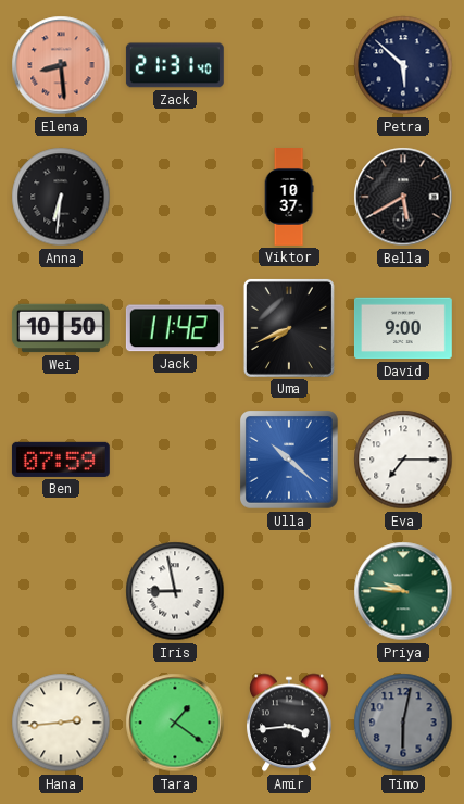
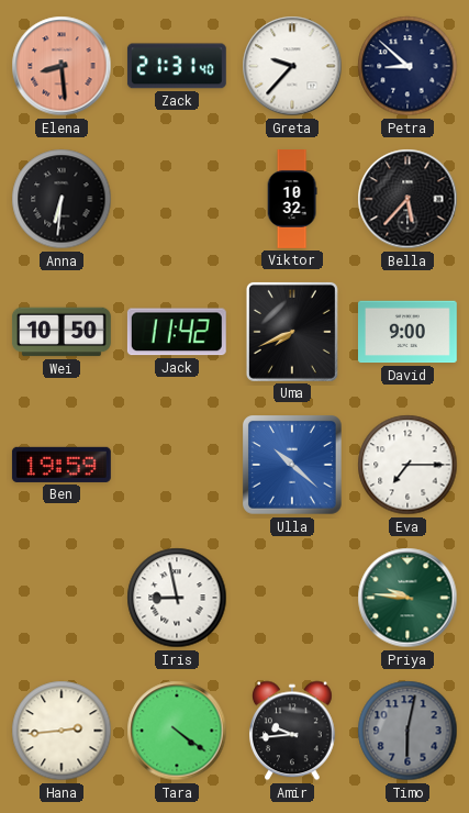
Greta: none -> 9:37 (292, 66)
Petra: 5:52 -> 8:52 (407, 66)
Viktor: 10:37 -> 10:32 (292, 200)
Bella: 5:40 -> 5:37 (407, 199)
Ben: 07:59 -> 19:59 (62, 465)
Tara: 1:21 -> 4:21 (177, 731)
Amir: 3:44 -> 9:44 (293, 731)
